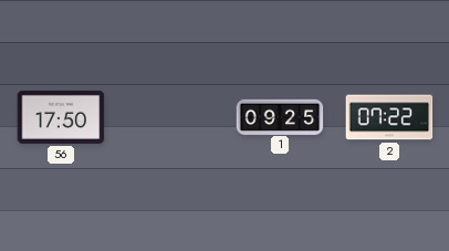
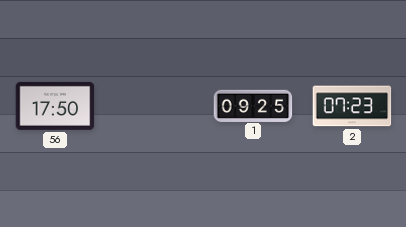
2: 07:22 -> 07:23 (352, 106)
